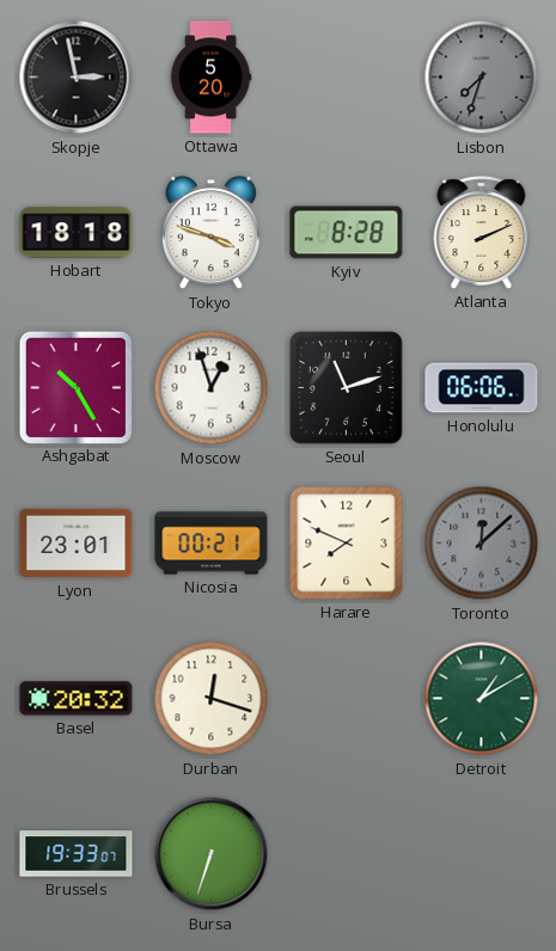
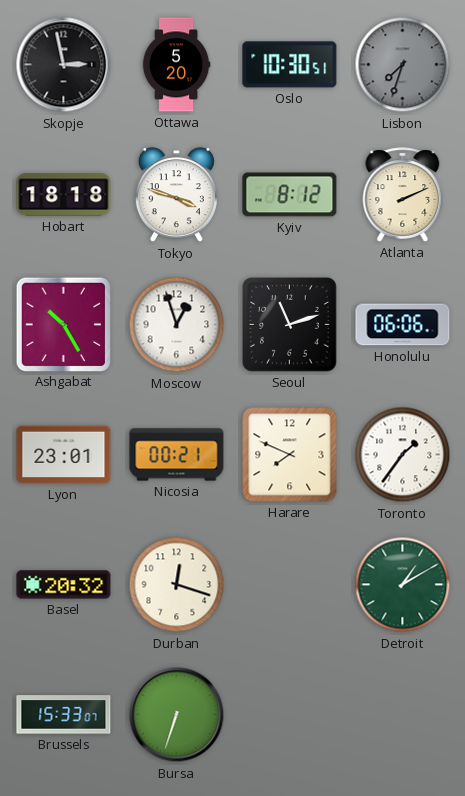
Oslo: none -> 10:30 (290, 65)
Kyiv: 8:28 -> 8:12 (290, 195)
Toronto: 12:08 -> 1:36 (403, 455)
Toronto dial: grey -> white (403, 455)
Brussels: 19:33 -> 15:33 (64, 715)
